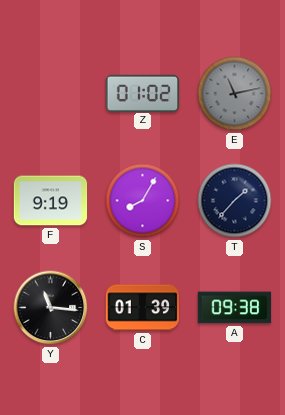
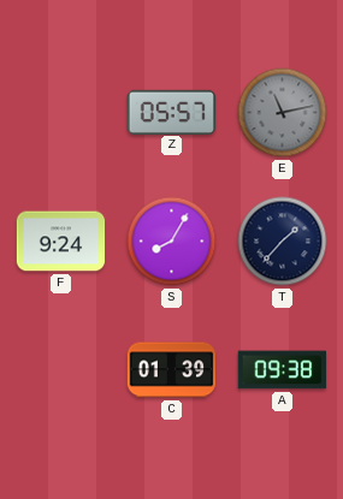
Z: 01:02 -> 05:57 (172, 112)
F: 9:19 -> 9:24 (61, 242)
Y: 11:16 -> none (51, 308)
